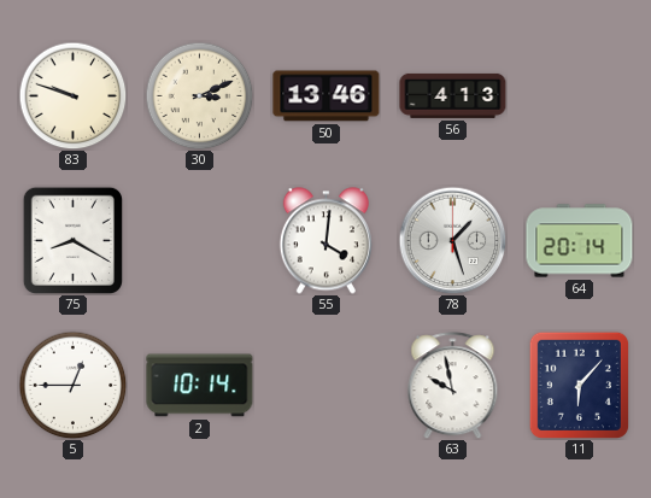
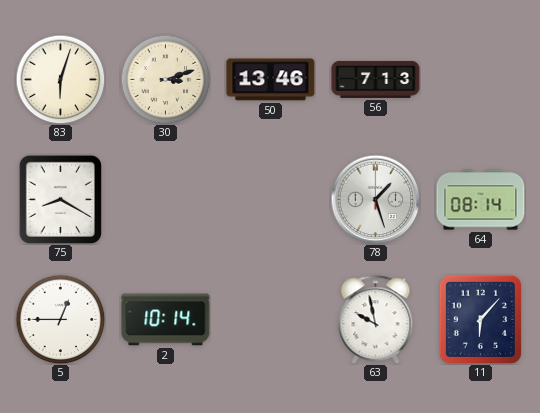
83: 9:48 -> 6:03 (60, 79)
30: 3:11 -> 3:12 (165, 79)
56: 4:13 -> 7:13 (376, 79)
55: 4:01 -> none (325, 241)
64: 20:14 -> 08:14 (481, 200)
